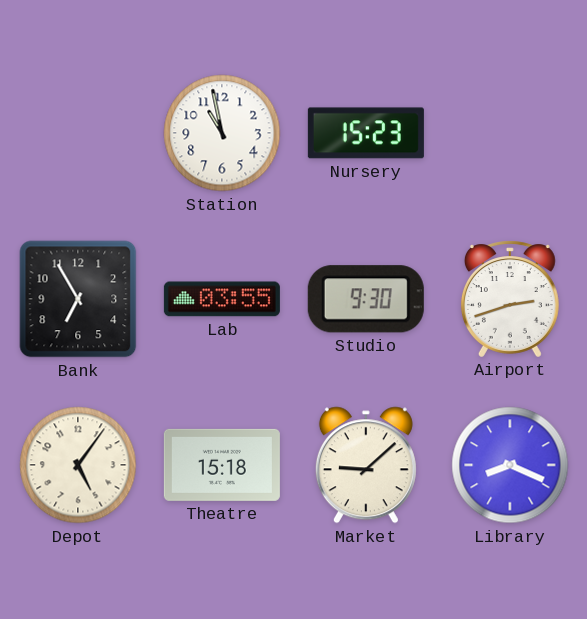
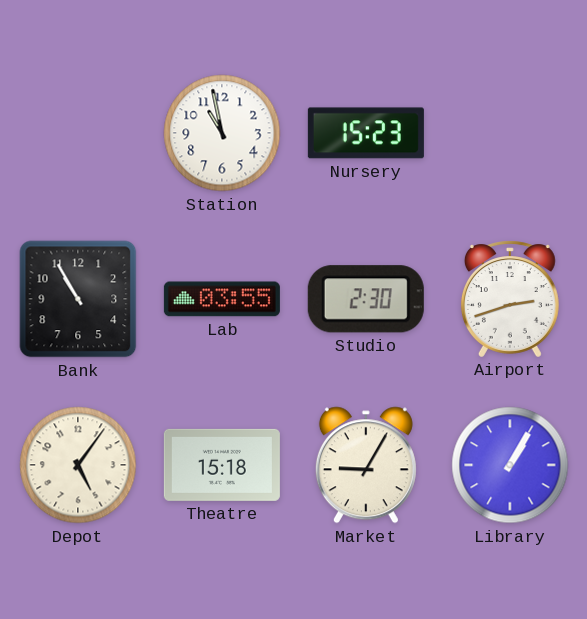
Bank: 6:55 -> 10:55 (78, 299)
Studio: 9:30 -> 2:30 (366, 299)
Market: 9:08 -> 9:05 (366, 465)
Library: 8:19 -> 1:05 (510, 465)
